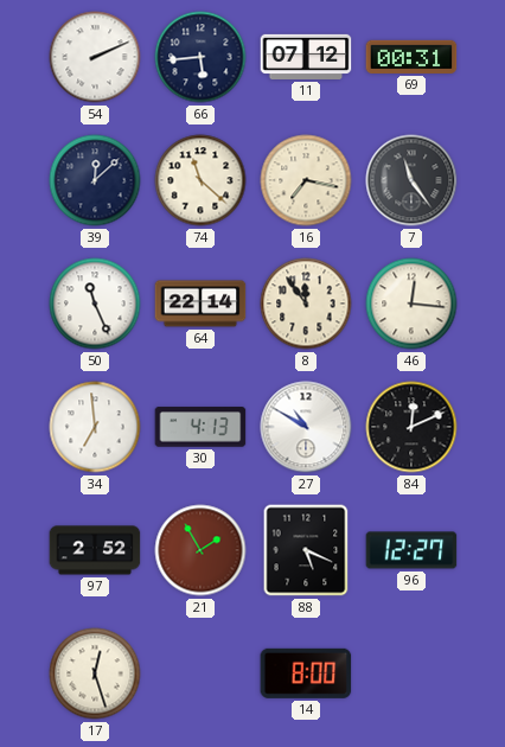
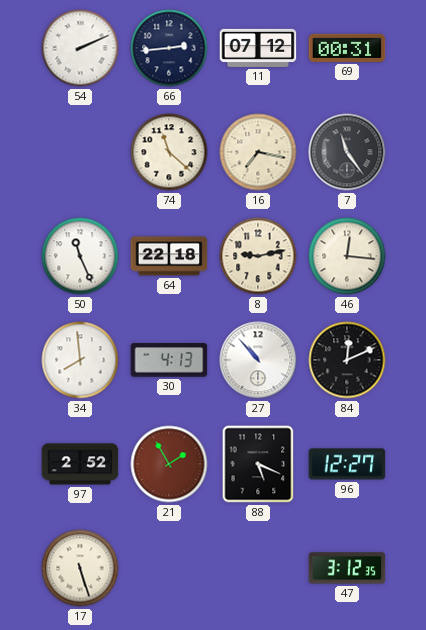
66: 5:44 -> 2:44 (169, 48)
39: 12:08 -> none (95, 180)
64: 22:14 -> 22:18 (169, 256)
8: 11:54 -> 9:13 (258, 256)
34: 6:59 -> 7:59 (80, 360)
27: 10:50 -> 10:53 (258, 360)
17: 12:27 -> 5:27 (80, 568)
14: 8:00 -> none (306, 673)
47: none -> 3:12 (347, 568)
